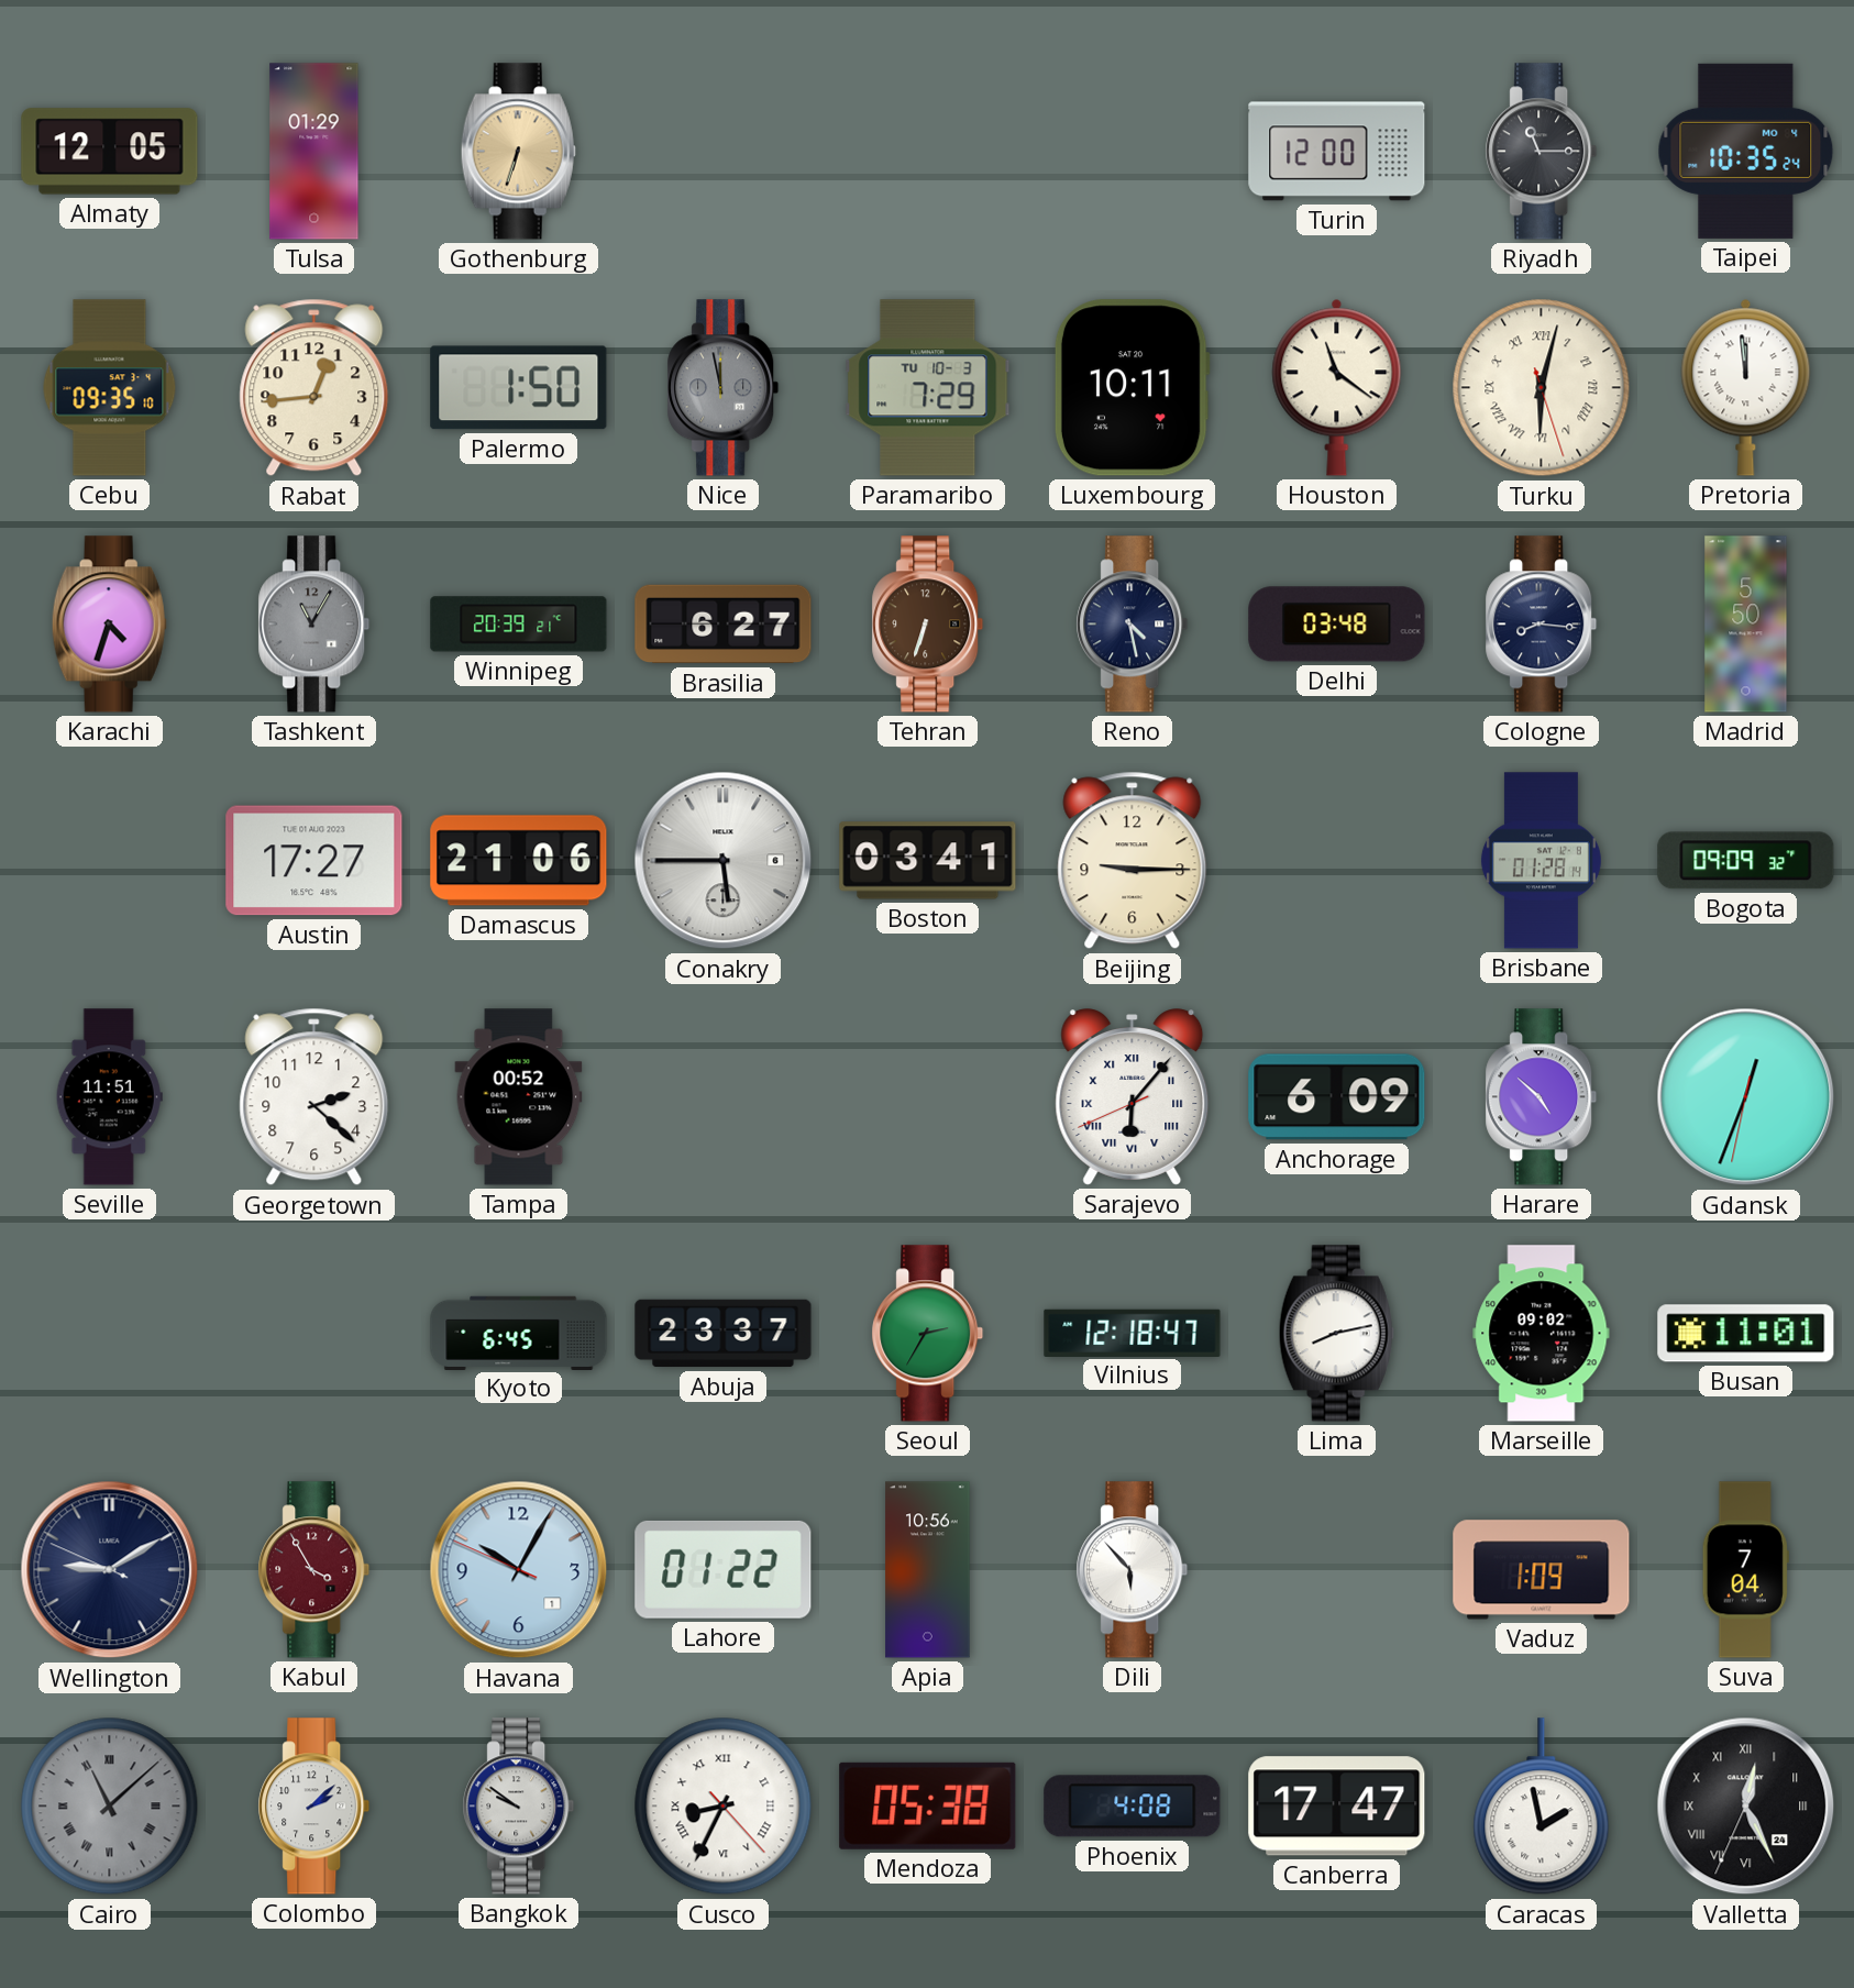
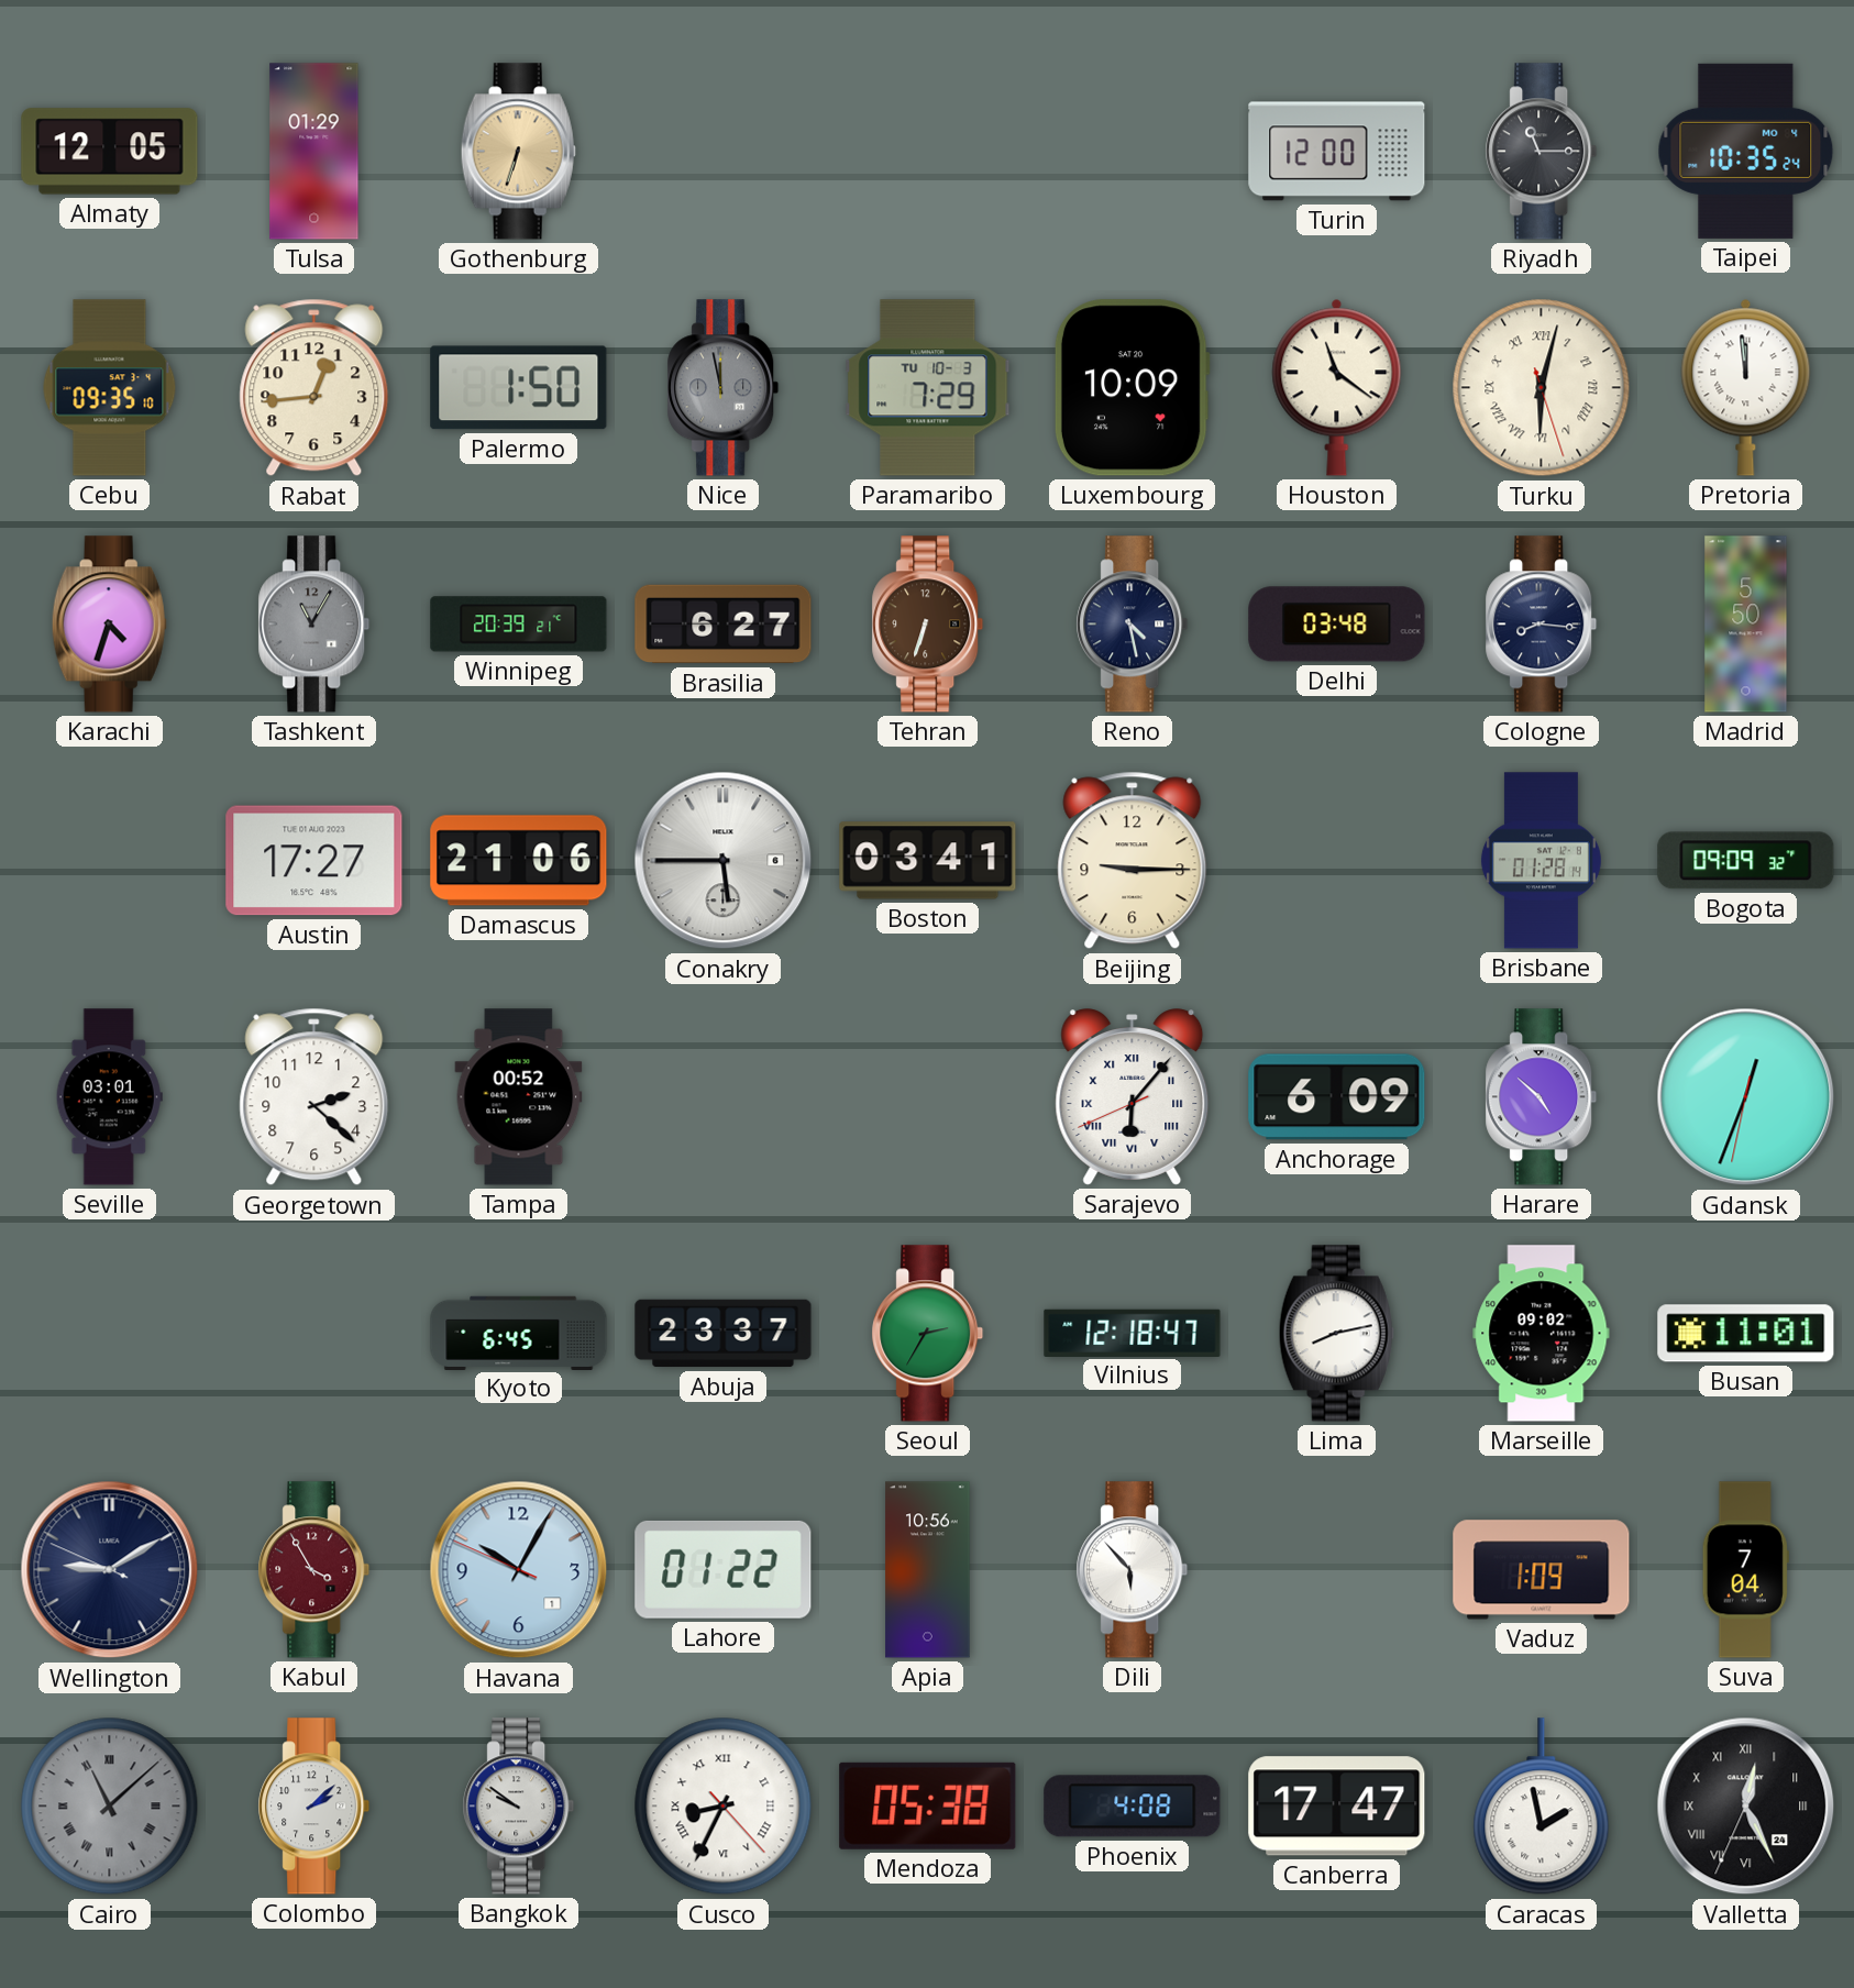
Luxembourg: 10:11 -> 10:09 (1132, 388)
Seville: 11:51 -> 03:01 (109, 1097)
